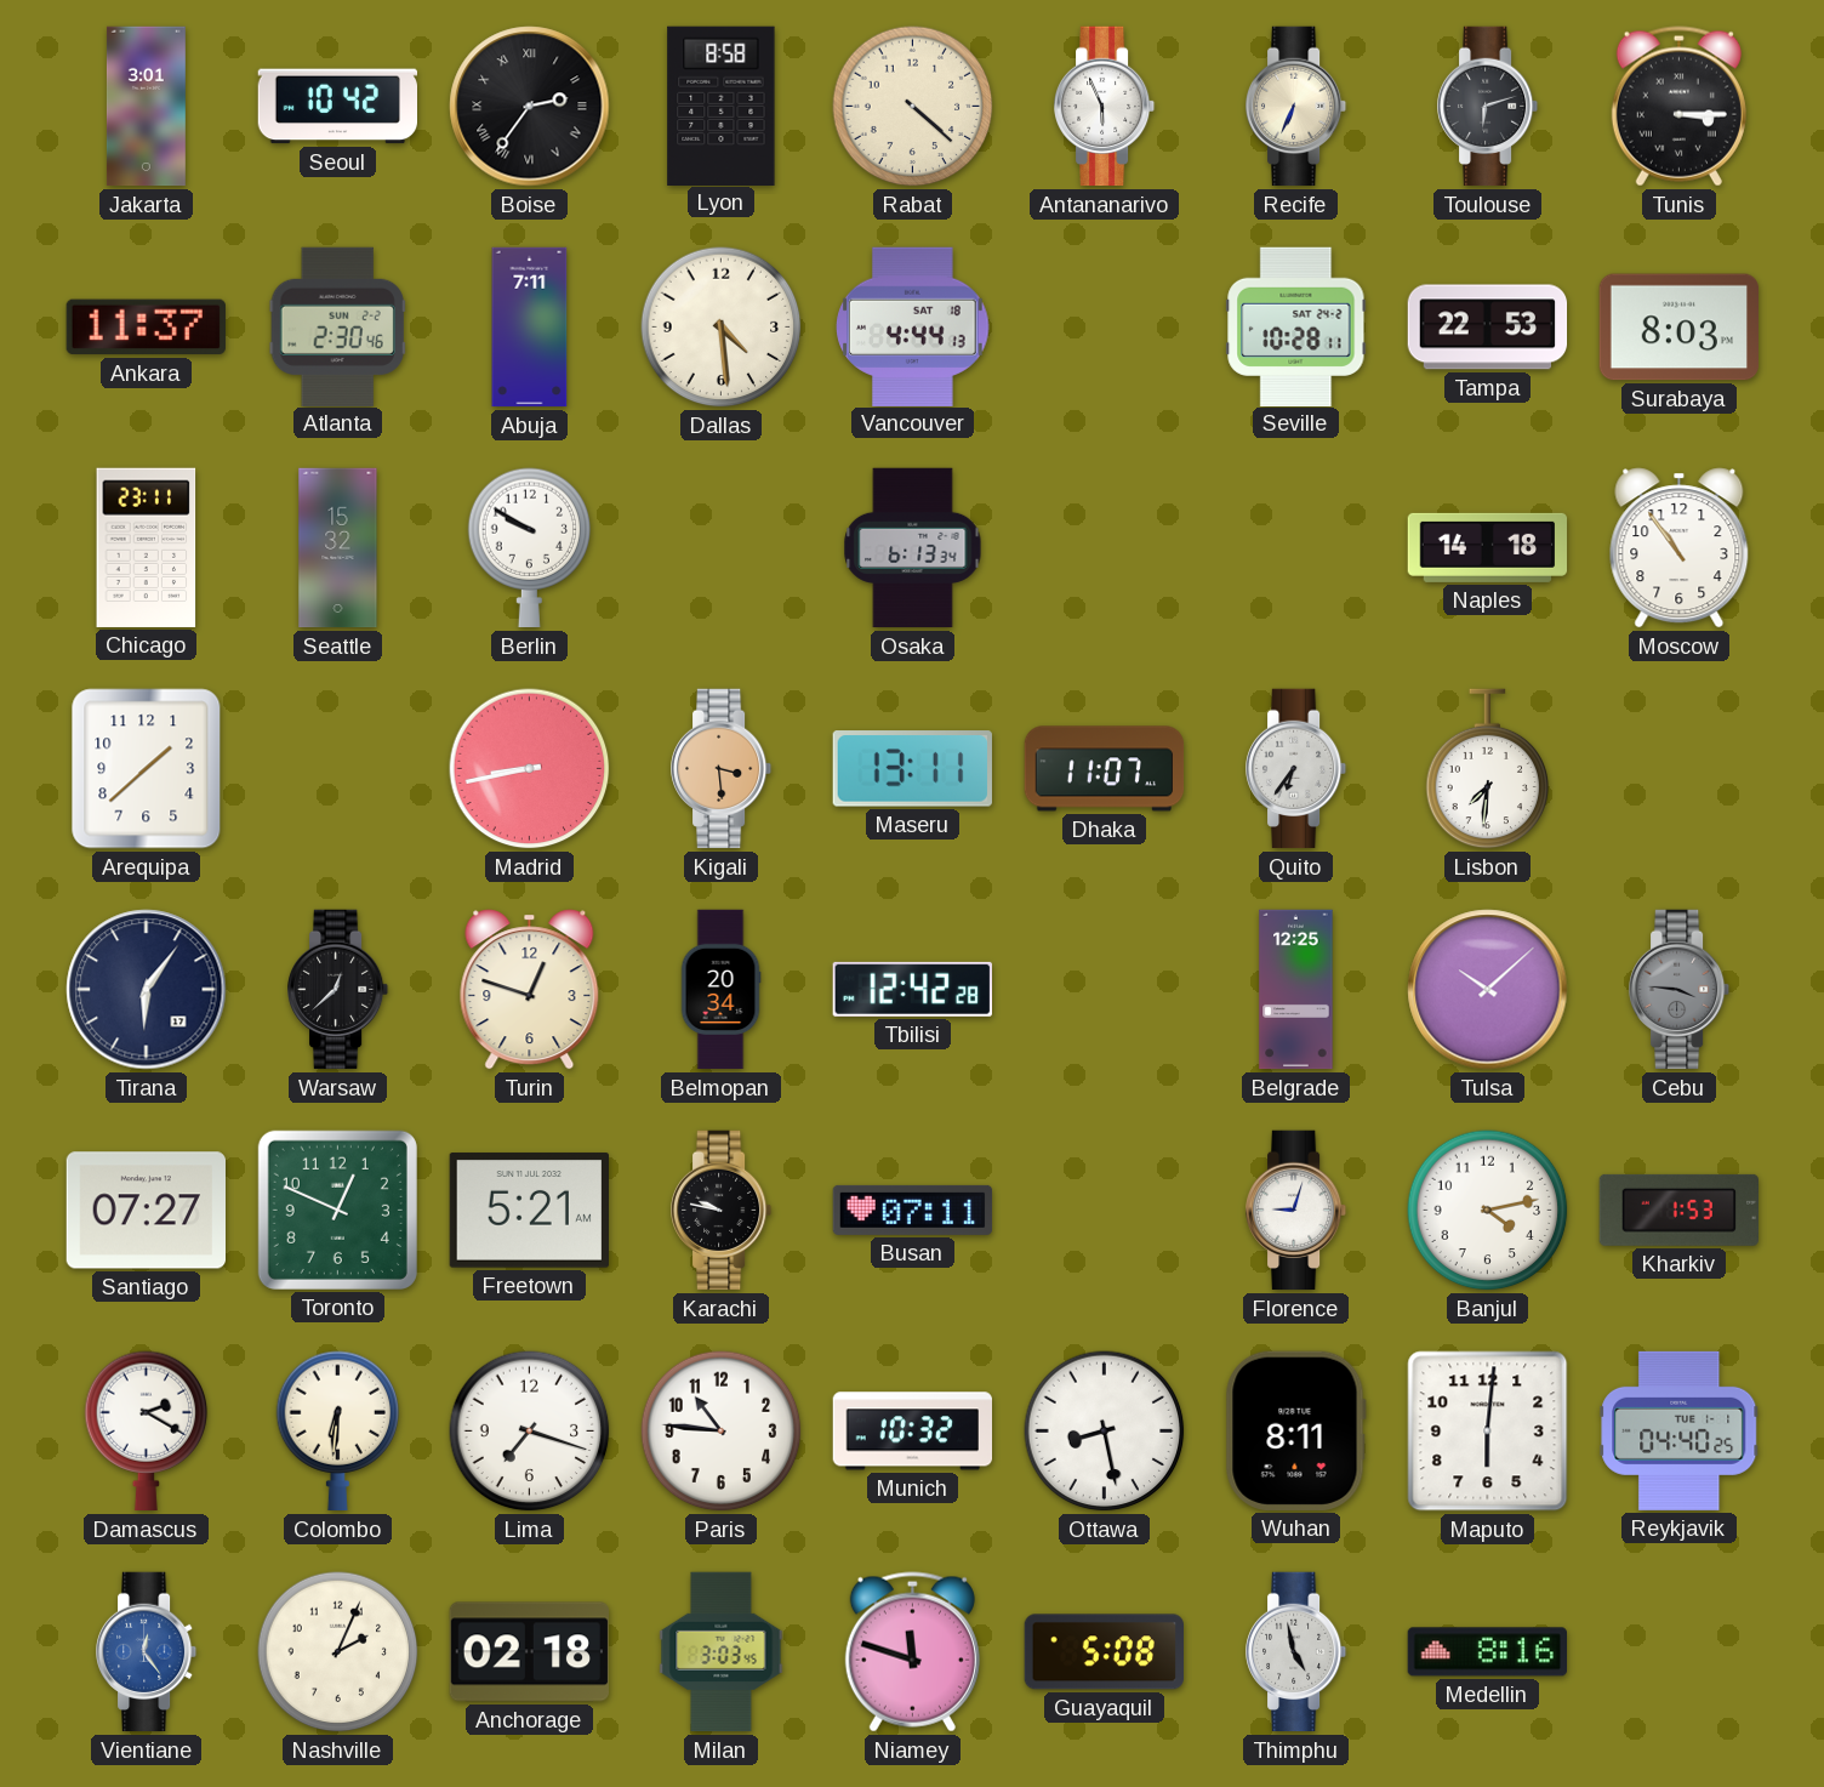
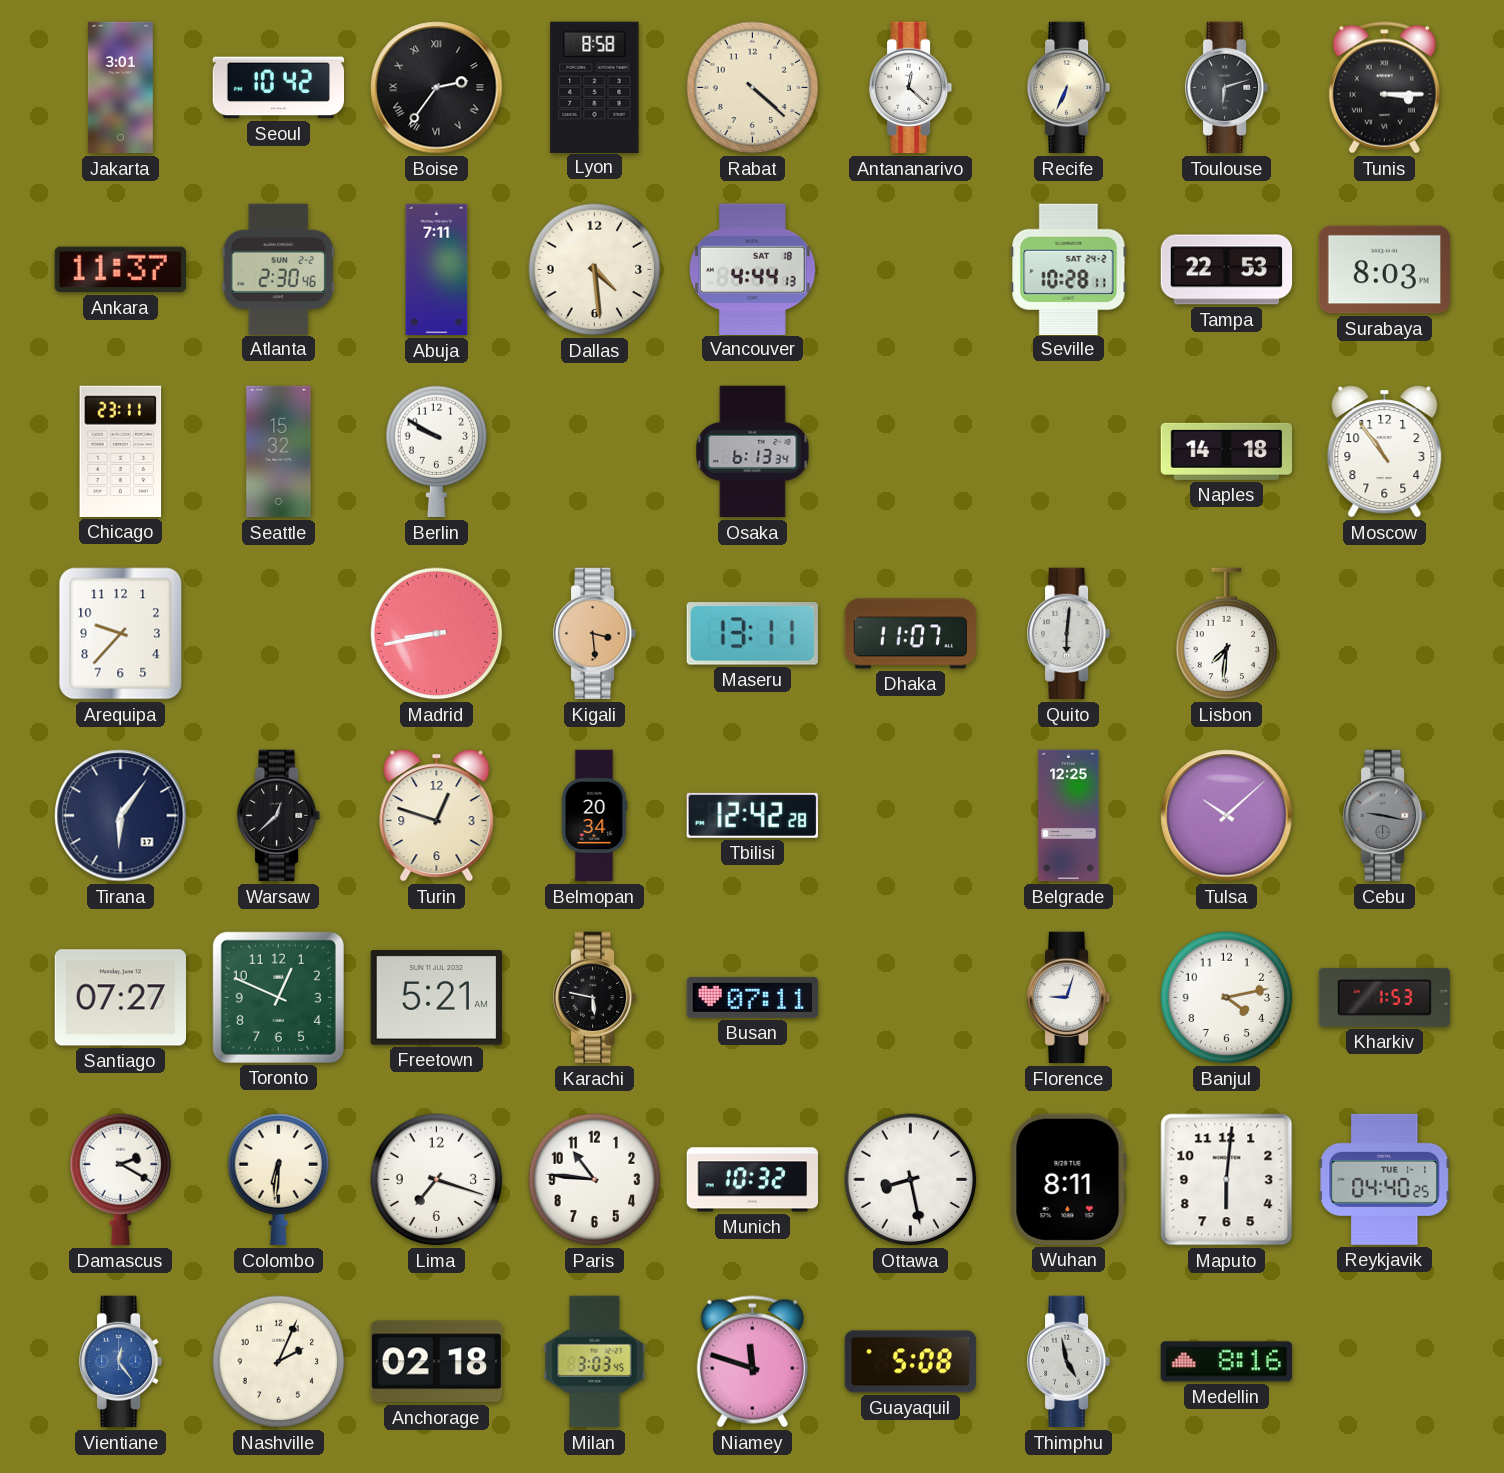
Antananarivo: 5:56 -> 12:22 (911, 88)
Arequipa: 1:38 -> 9:37 (121, 634)
Quito: 6:36 -> 6:01 (1069, 634)
Cebu: 3:46 -> 9:17 (1385, 816)
Karachi: 9:47 -> 5:47 (595, 998)
